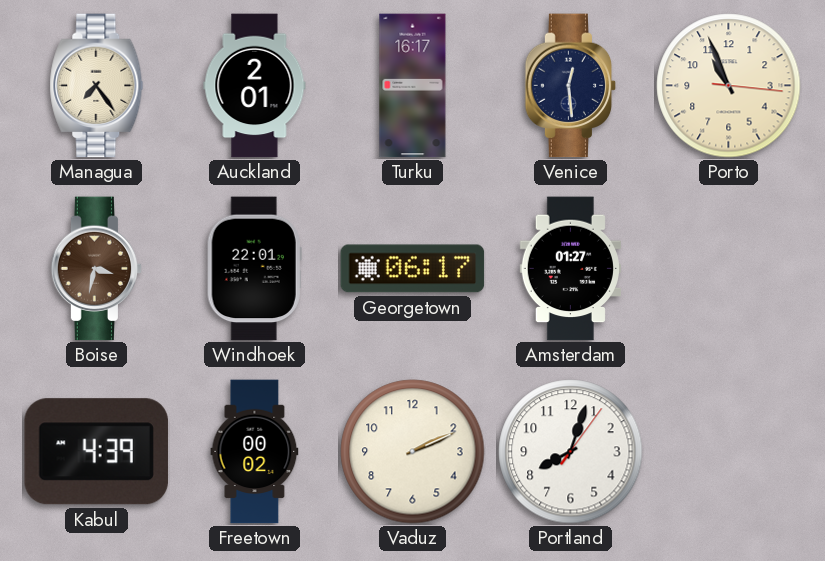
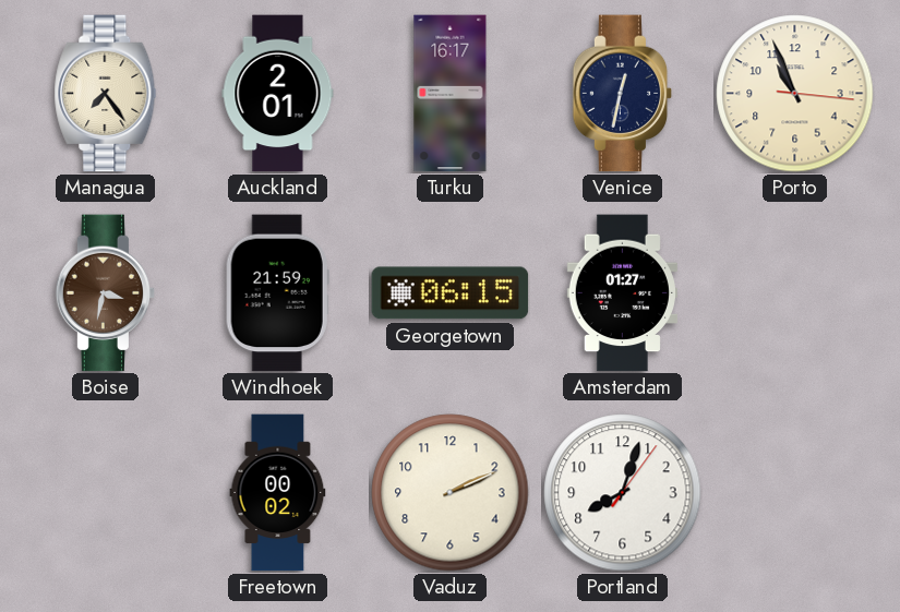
Venice: 12:29 -> 12:32 (623, 94)
Windhoek: 22:01 -> 21:59 (277, 293)
Georgetown: 06:17 -> 06:15 (451, 293)
Kabul: 4:39 -> none (96, 452)
